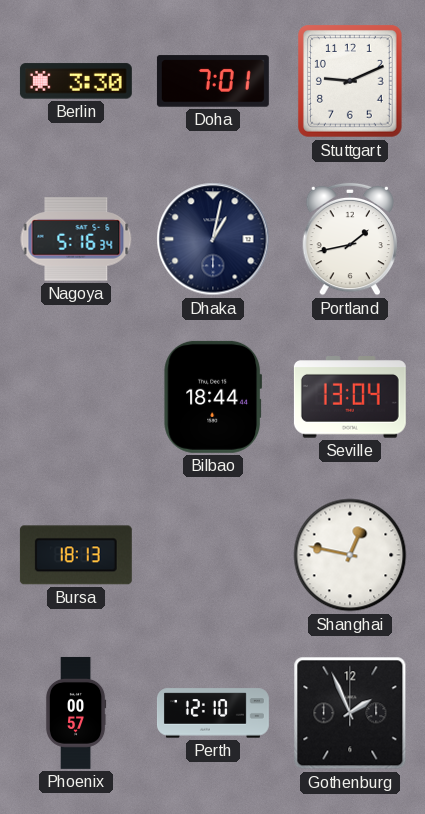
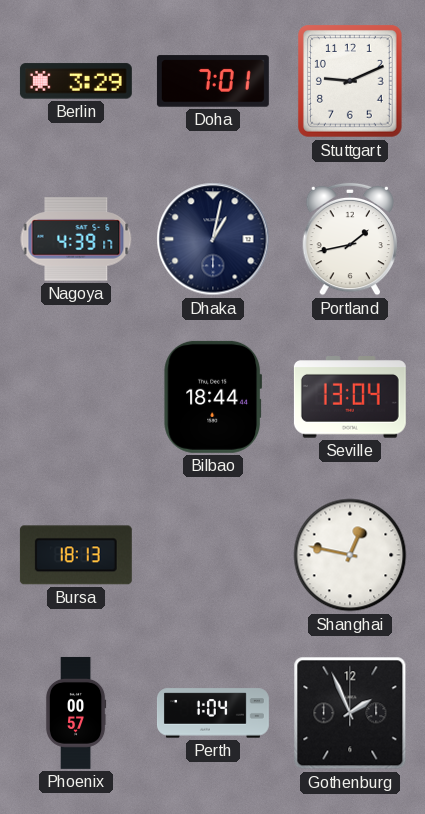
Berlin: 3:30 -> 3:29 (76, 81)
Nagoya: 5:16 -> 4:39 (76, 239)
Perth: 12:10 -> 1:04 (213, 713)
